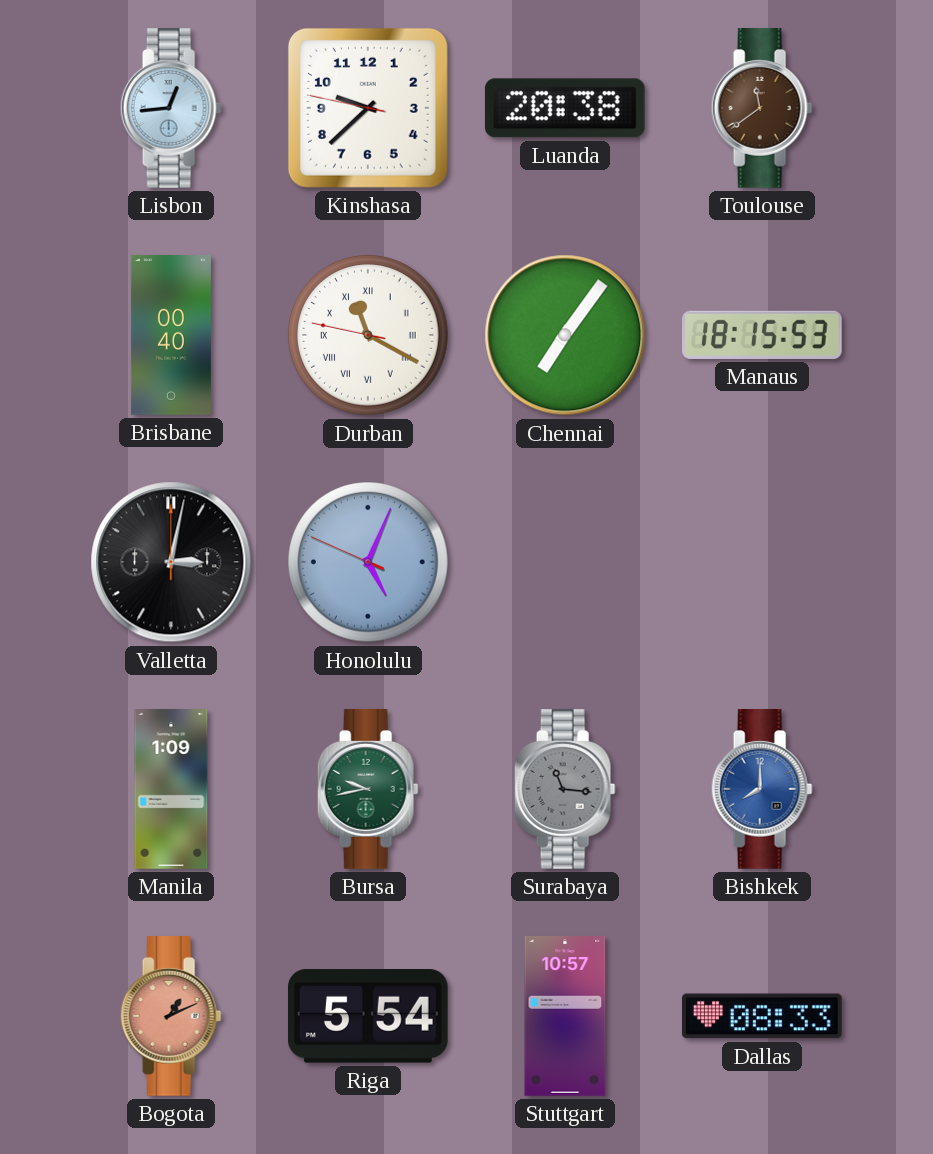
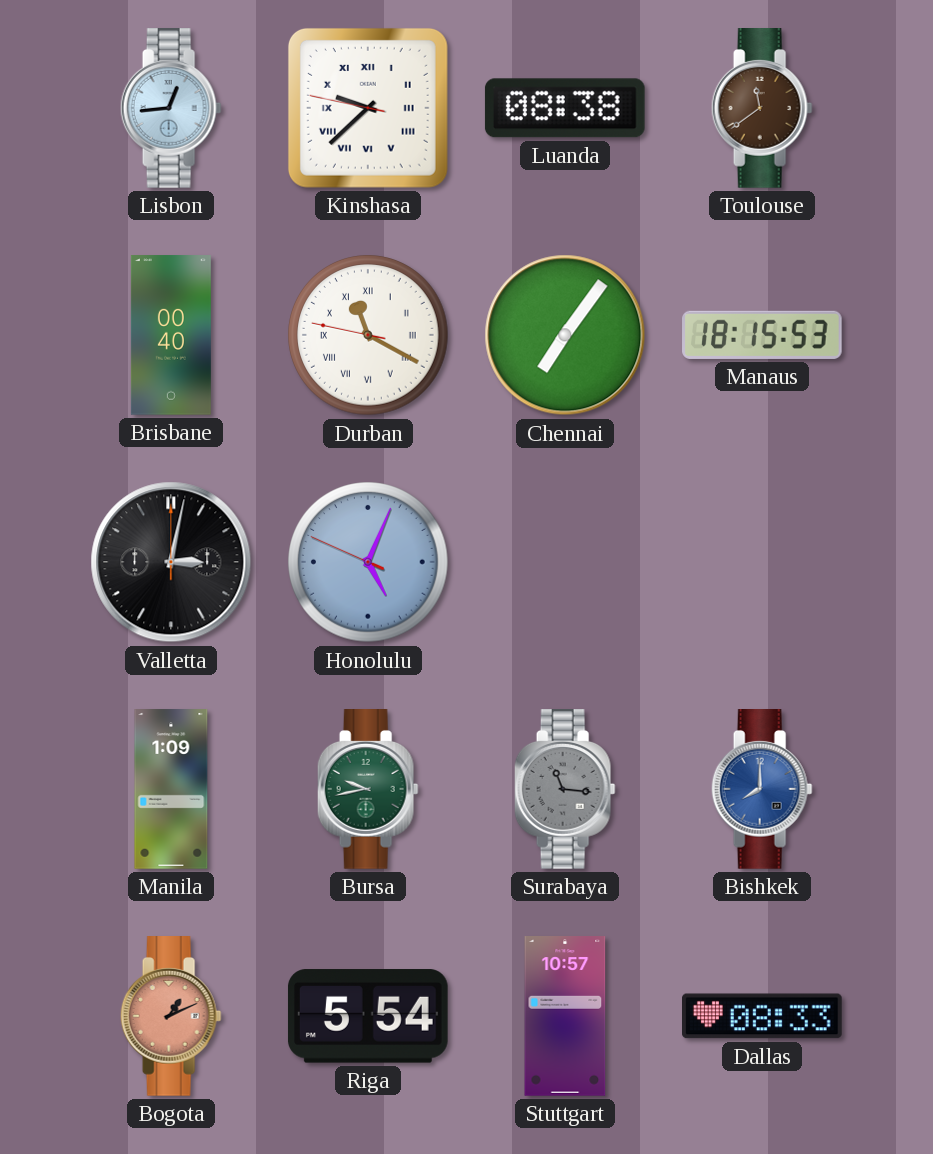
Kinshasa numerals: Arabic -> Roman (368, 108)
Luanda: 20:38 -> 08:38 (565, 108)
